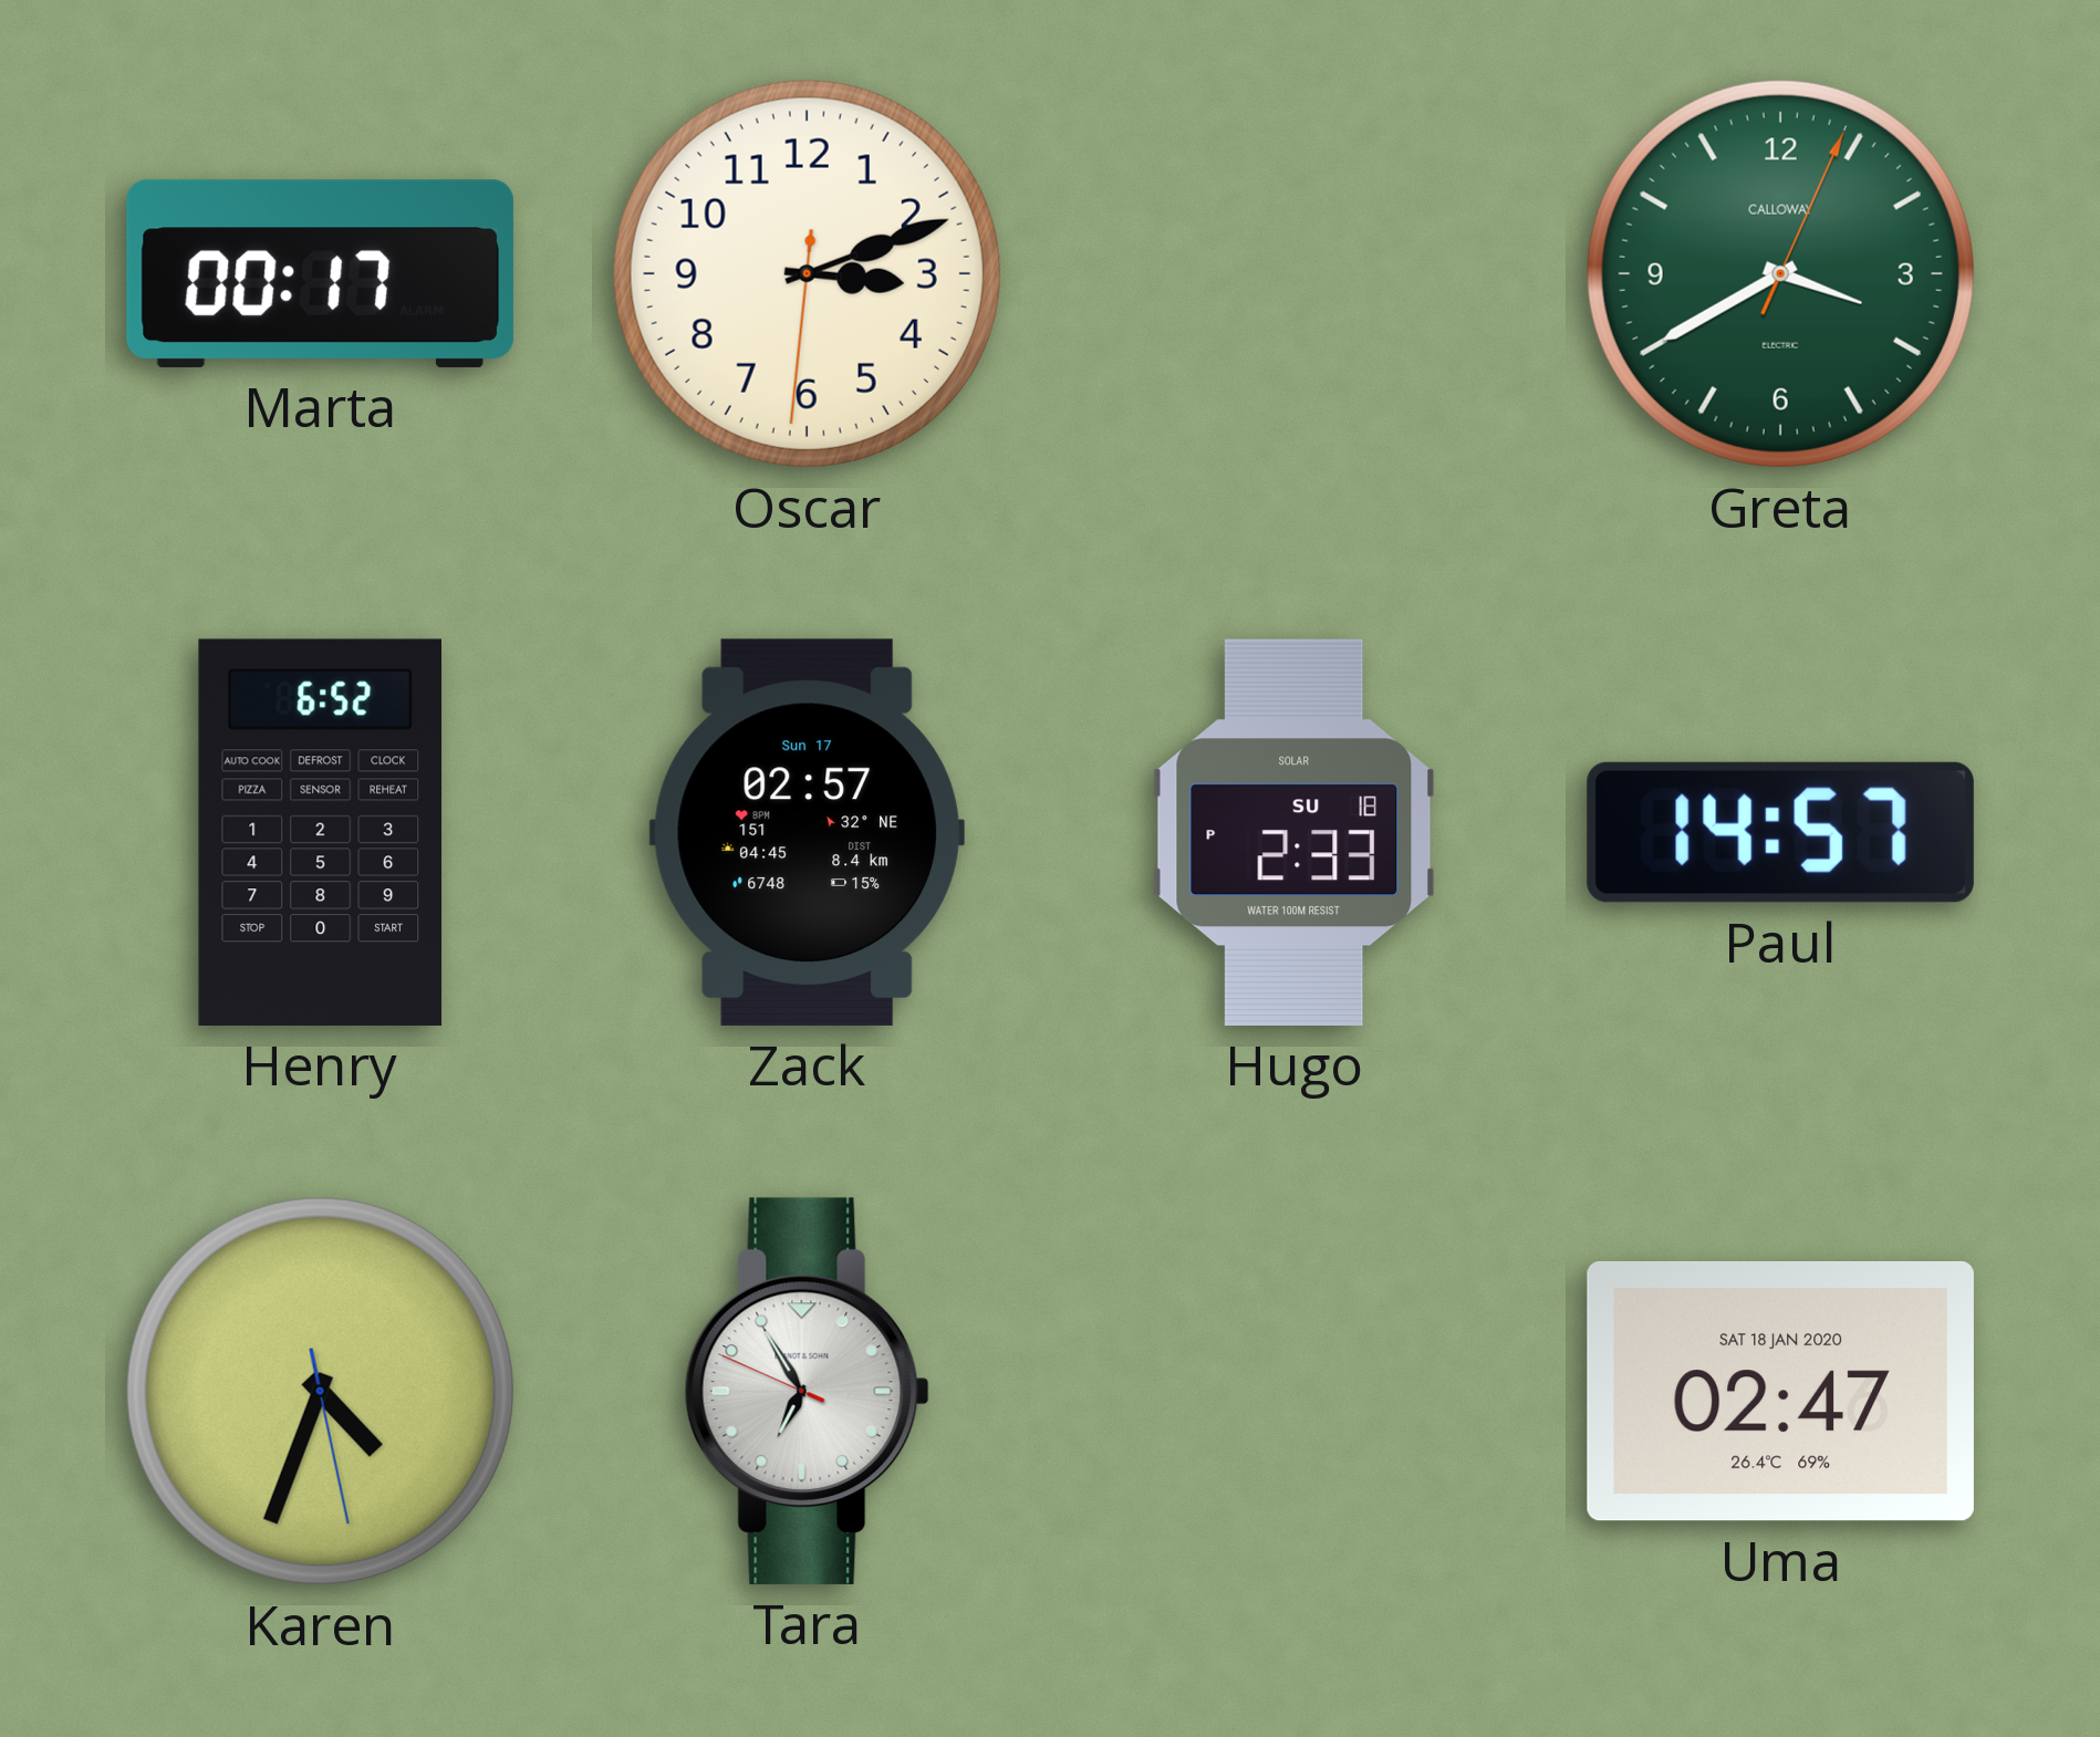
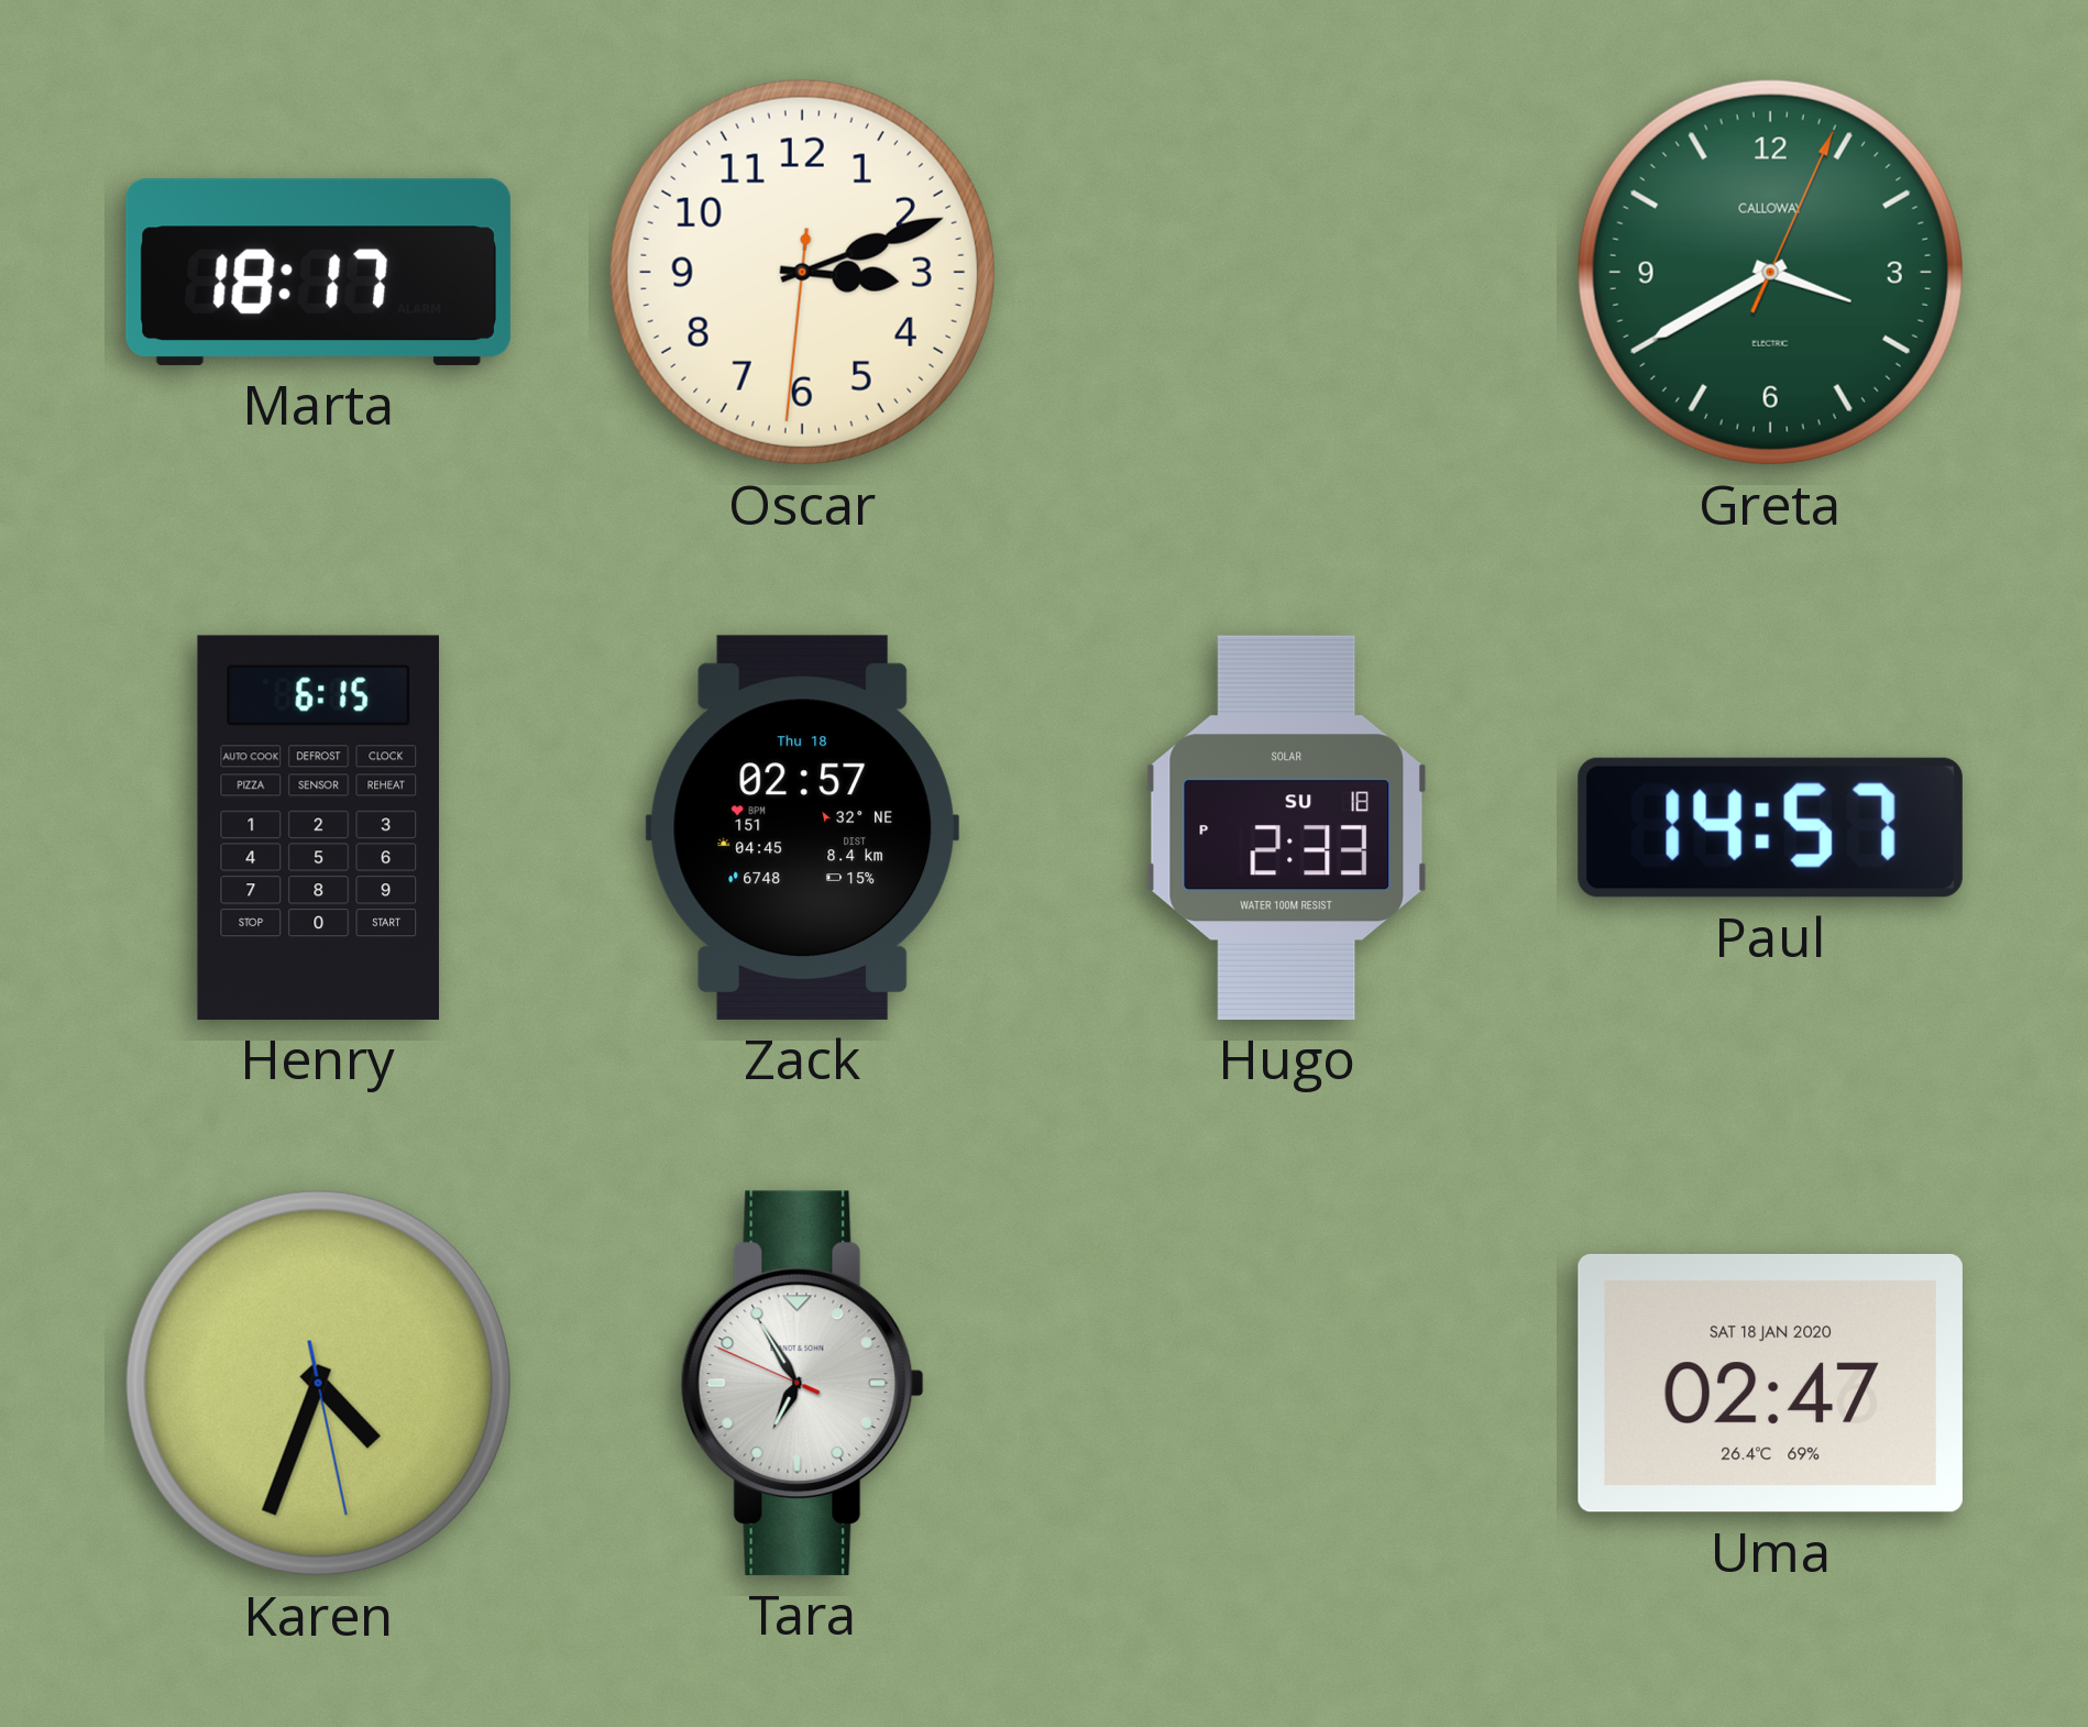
Marta: 00:17 -> 18:17 (318, 272)
Henry: 6:52 -> 6:15 (318, 827)
Zack date: Sun 17 -> Thu 18 (802, 827)
